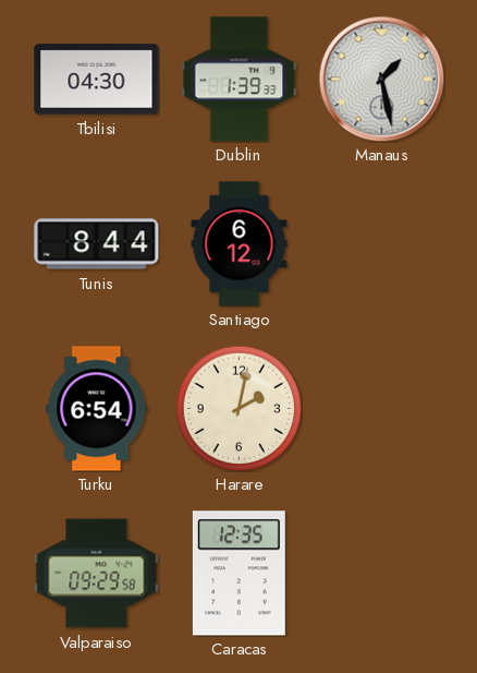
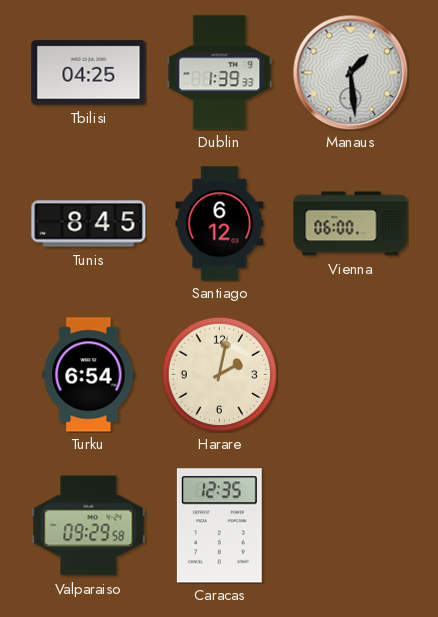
Tbilisi: 04:30 -> 04:25 (89, 73)
Manaus: 1:28 -> 1:29 (350, 72)
Tunis: 8:44 -> 8:45 (89, 224)
Vienna: none -> 06:00 (351, 224)
